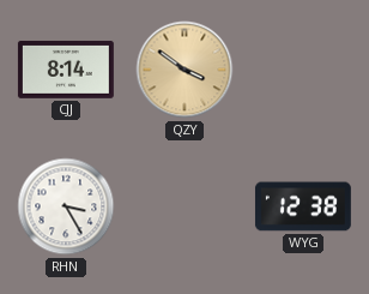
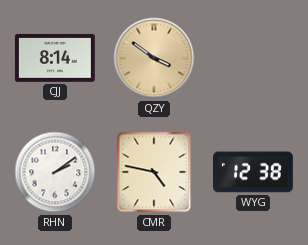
RHN: 3:25 -> 2:09 (55, 172)
CMR: none -> 4:47 (154, 172)
